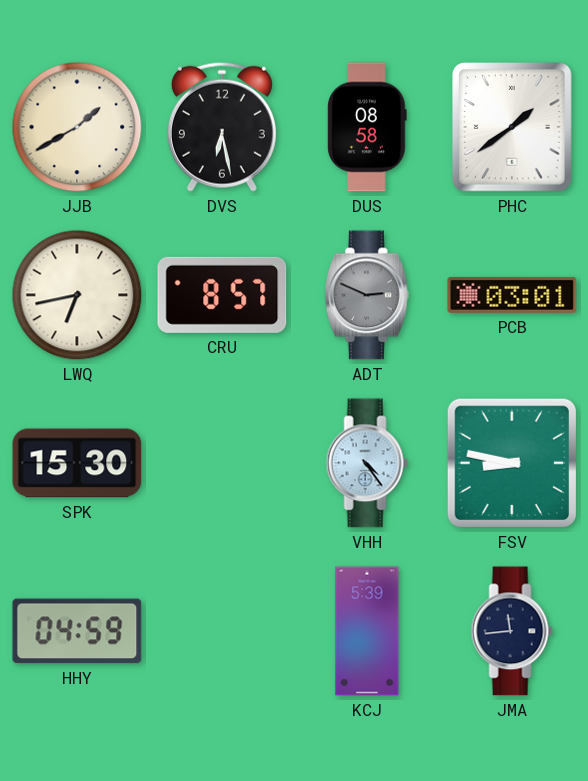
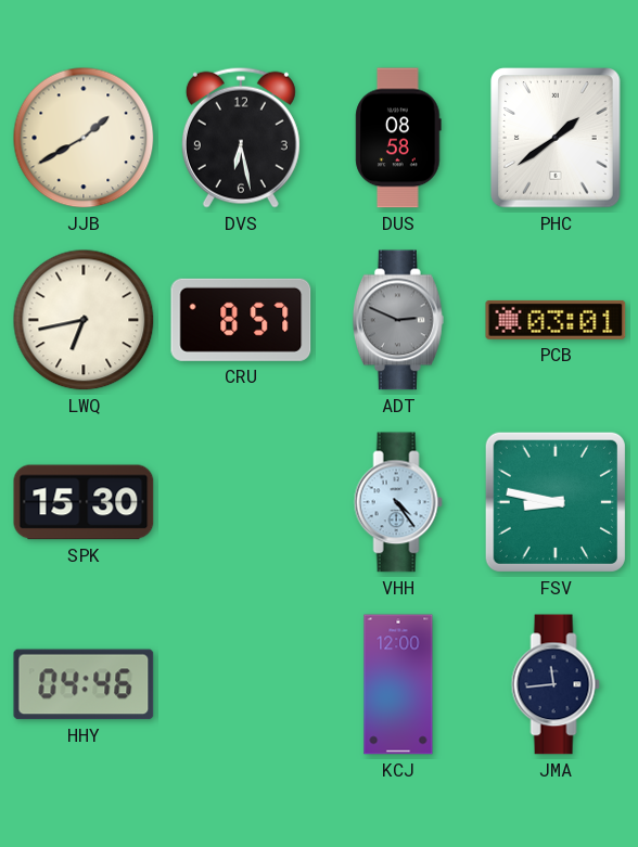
HHY: 04:59 -> 04:46 (84, 684)
KCJ: 5:39 -> 12:00 (398, 684)
